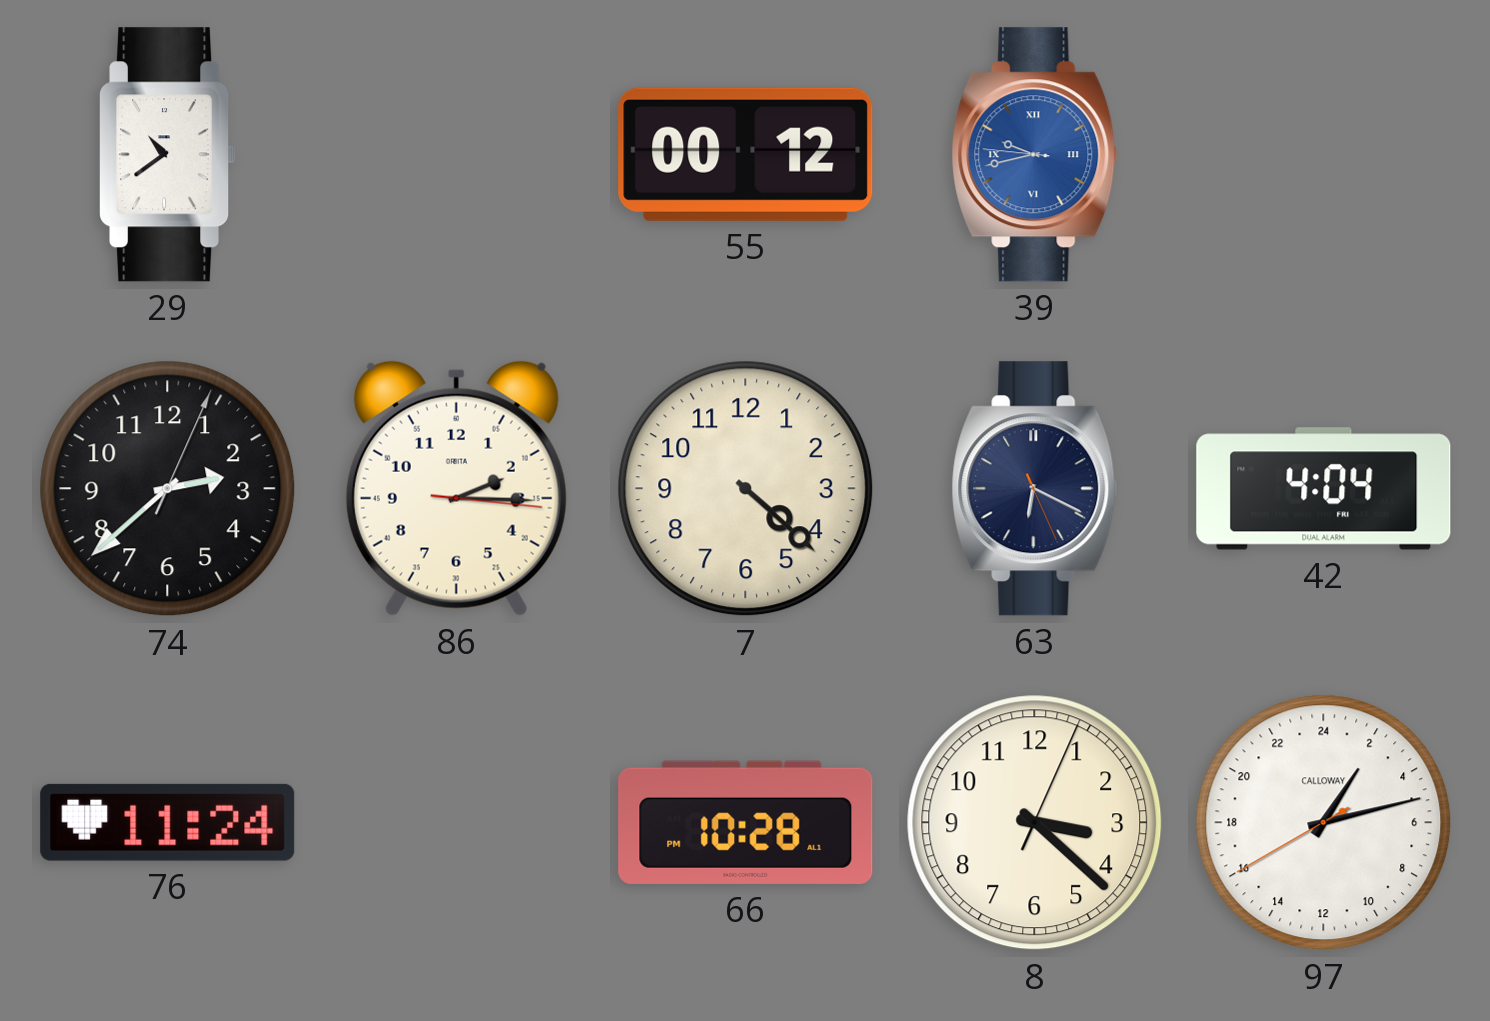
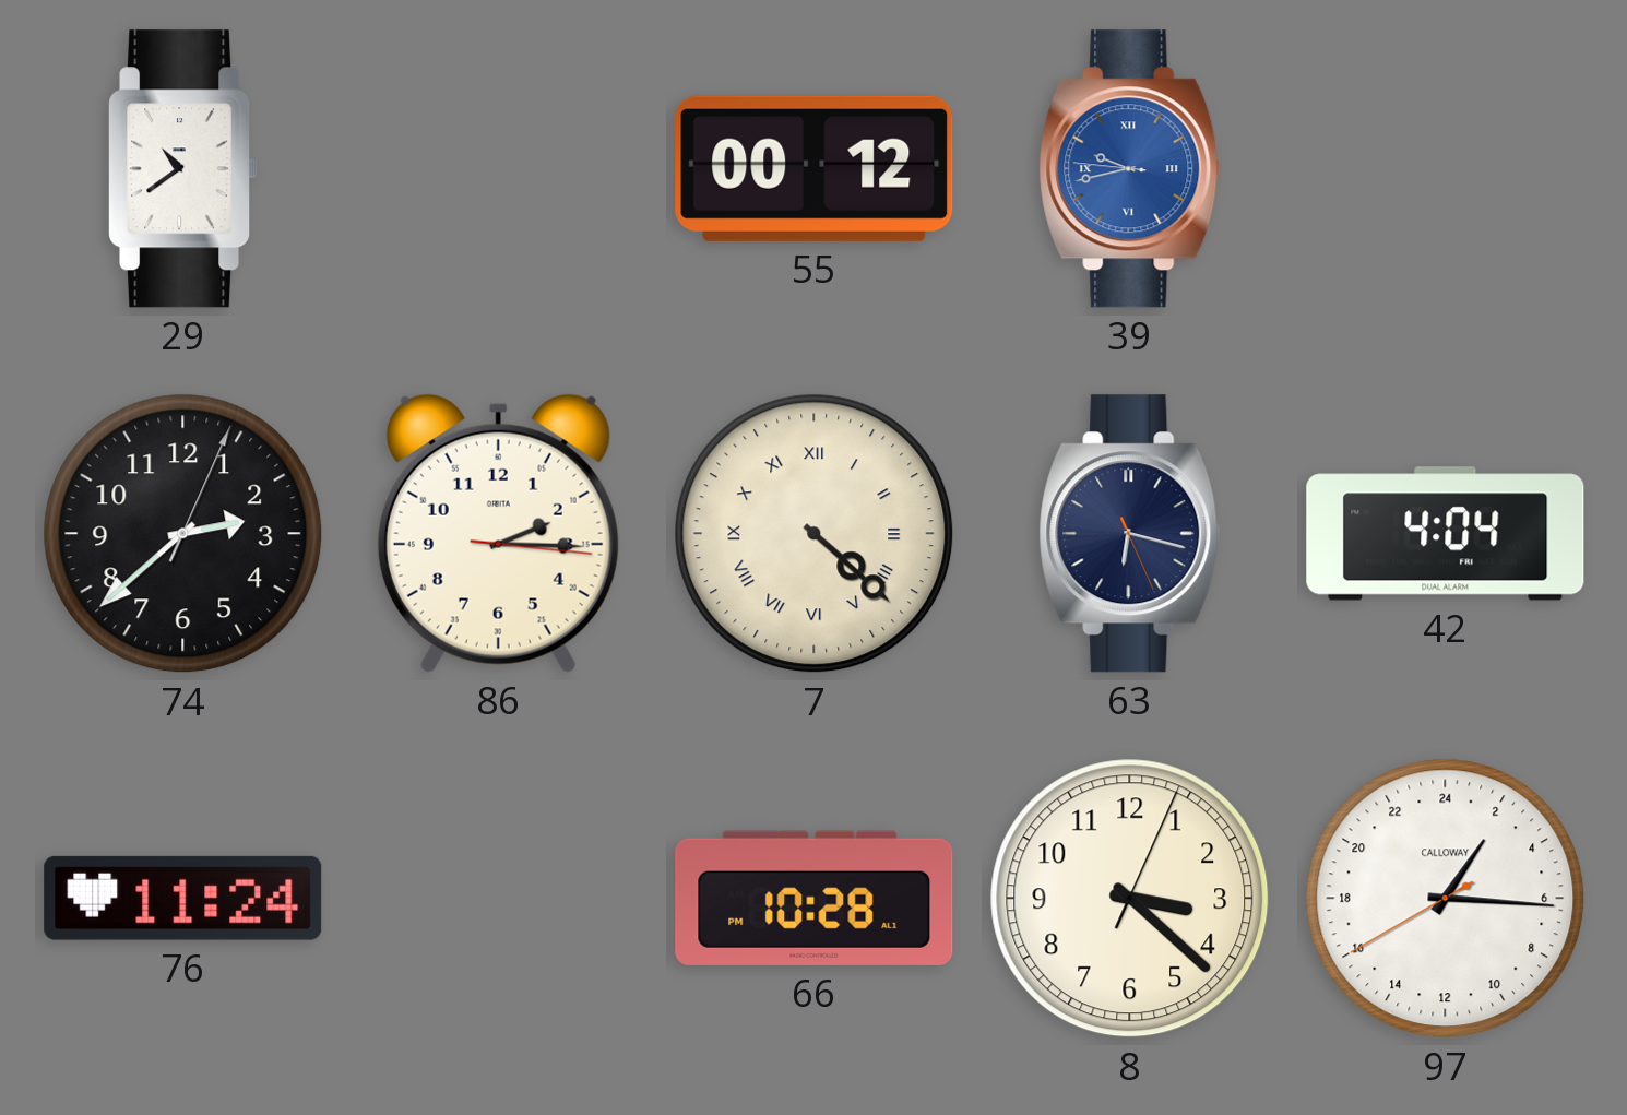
7 numerals: Arabic -> Roman (815, 534)
63: 6:19 -> 6:17 (1130, 534)
97: 2:12 -> 2:15 (1446, 899)
